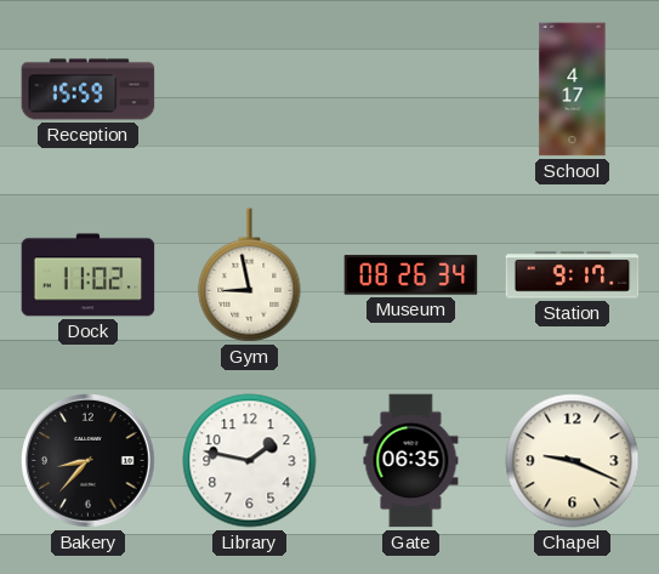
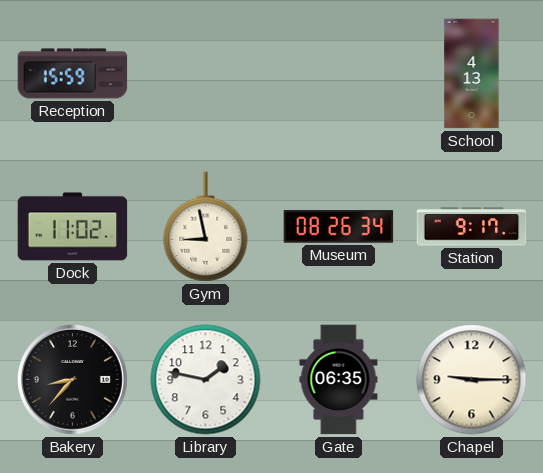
School: 4:17 -> 4:13 (472, 74)
Chapel: 9:19 -> 9:15 (472, 380)
